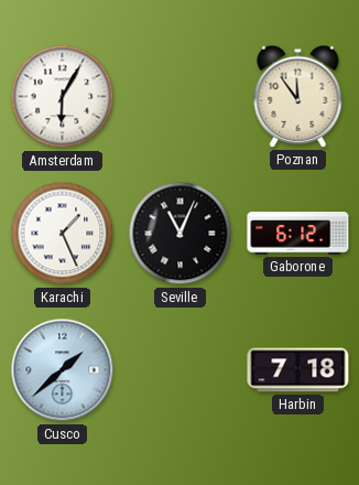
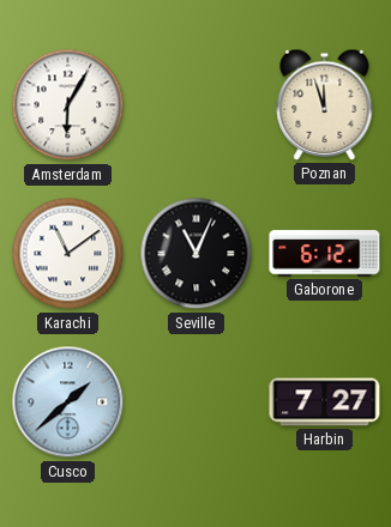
Poznan: 11:54 -> 11:57 (325, 104)
Karachi: 1:26 -> 11:09 (68, 254)
Harbin: 7:18 -> 7:27 (325, 402)
